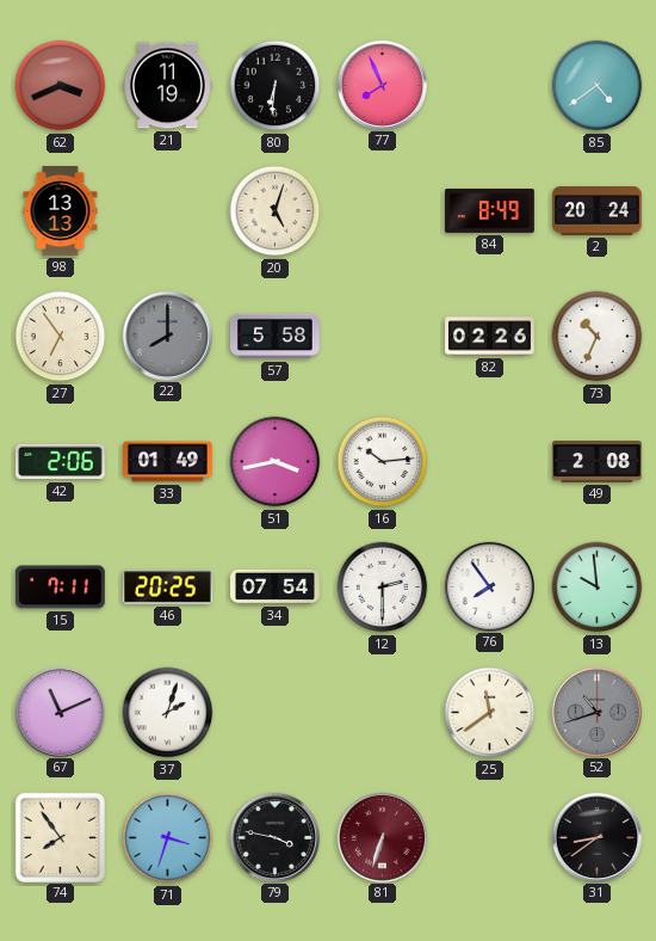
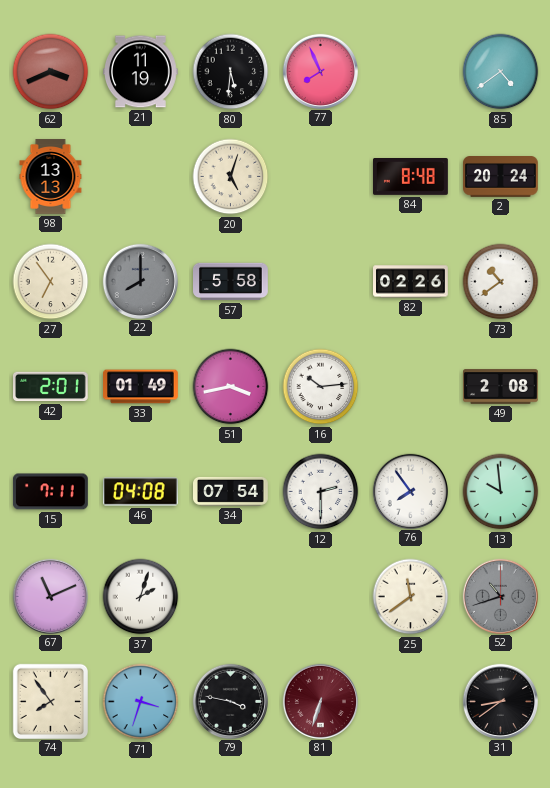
80: 6:31 -> 5:31 (231, 72)
84: 8:49 -> 8:48 (411, 177)
73: 10:34 -> 10:39 (501, 282)
42: 2:06 -> 2:01 (51, 387)
46: 20:25 -> 04:08 (141, 492)
